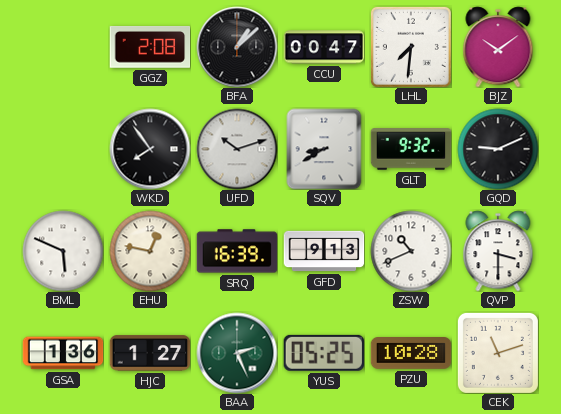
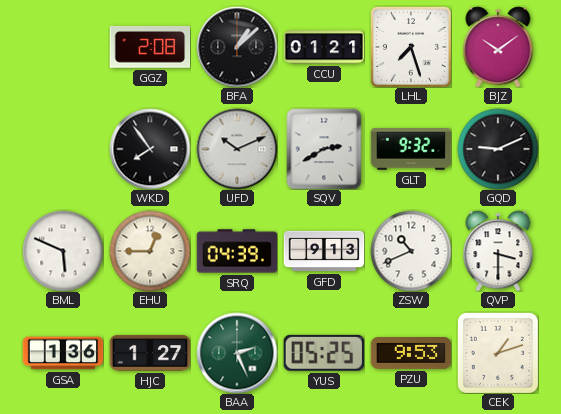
CCU: 00:47 -> 01:21 (324, 47)
LHL: 7:31 -> 7:27 (411, 47)
UFD: 10:12 -> 10:11 (237, 149)
SQV: 8:40 -> 2:40 (324, 149)
EHU: 12:47 -> 12:45 (150, 251)
SRQ: 16:39 -> 04:39 (237, 251)
PZU: 10:28 -> 9:53 (411, 354)
CEK: 11:12 -> 1:12 (498, 353)
